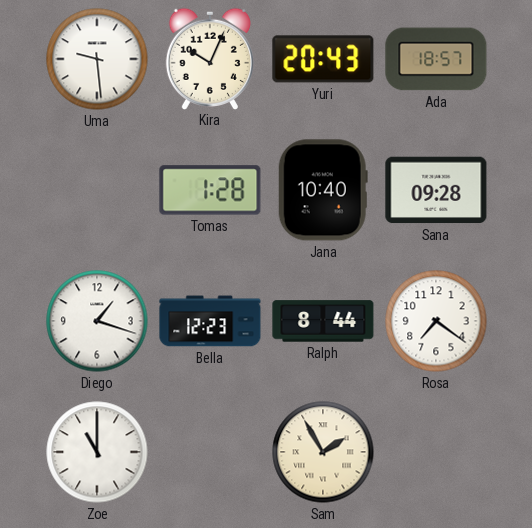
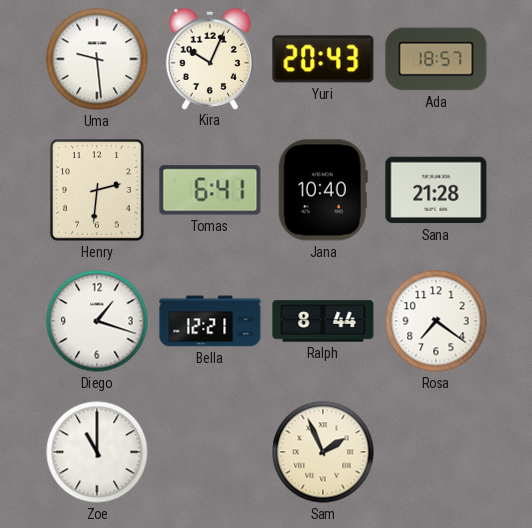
Henry: none -> 2:31 (97, 190)
Tomas: 1:28 -> 6:41 (210, 190)
Sana: 09:28 -> 21:28 (436, 190)
Bella: 12:23 -> 12:21 (210, 321)
Sam: 1:55 -> 1:56 (323, 452)
